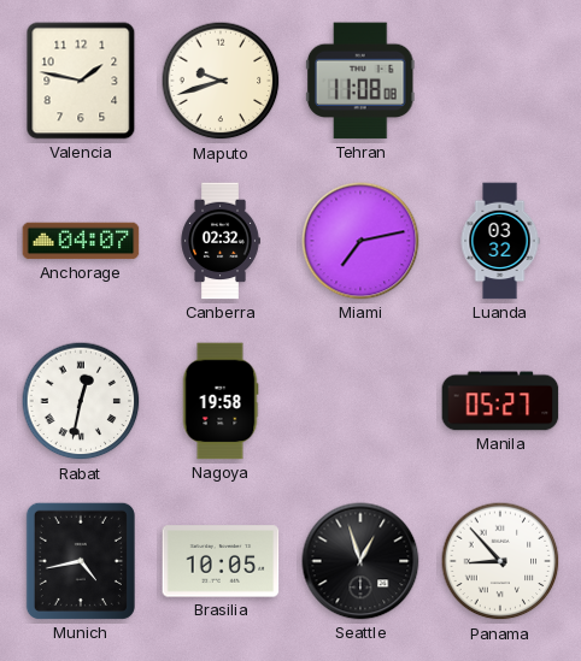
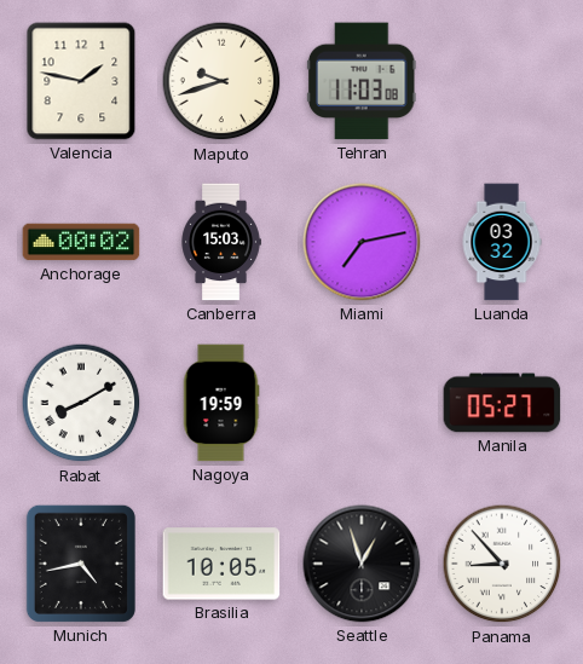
Tehran: 11:08 -> 11:03 (362, 81)
Anchorage: 04:07 -> 00:02 (81, 242)
Canberra: 02:32 -> 15:03 (221, 242)
Rabat: 12:32 -> 8:10 (81, 403)
Nagoya: 19:58 -> 19:59 (221, 403)
